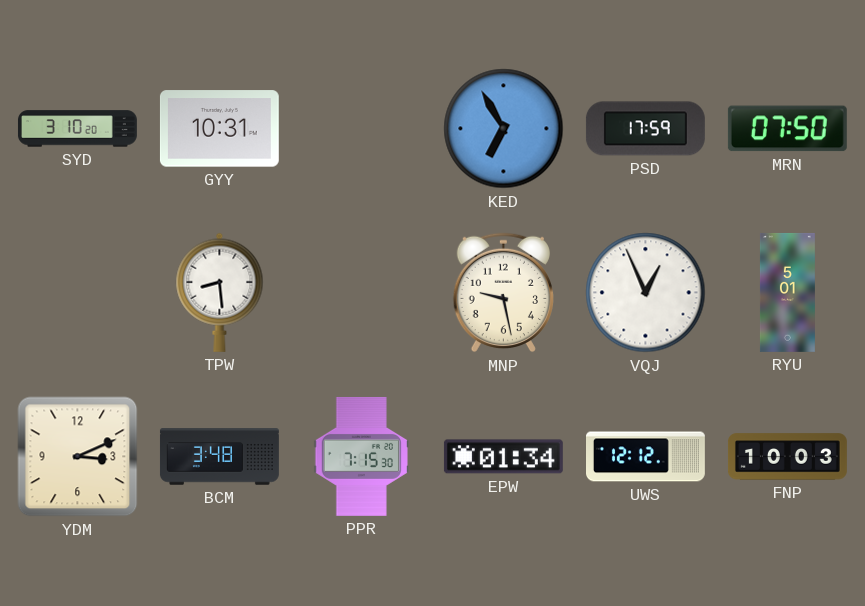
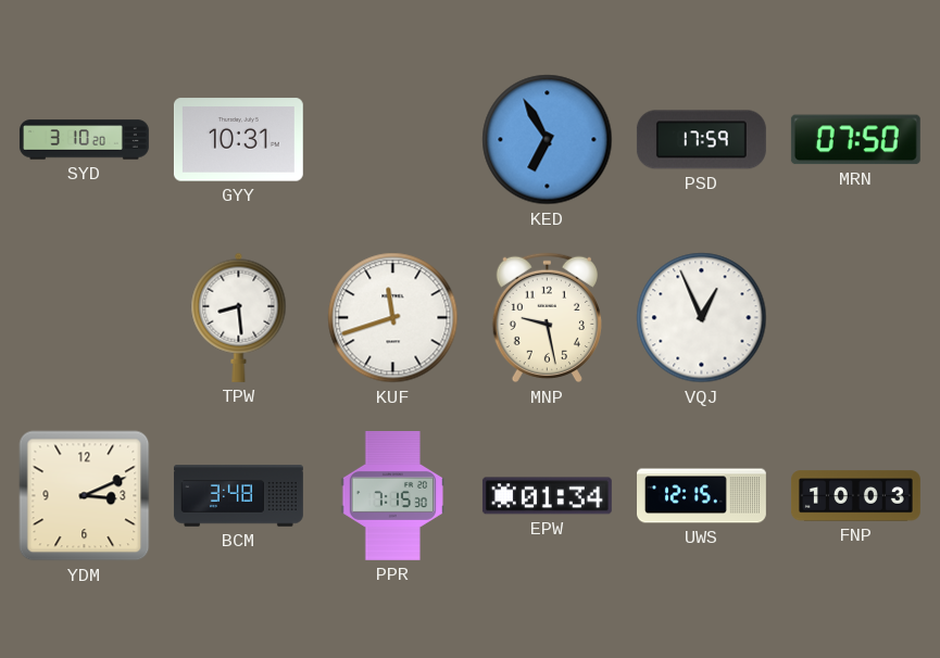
KUF: none -> 11:42 (393, 318)
RYU: 5:01 -> none (787, 292)
UWS: 12:12 -> 12:15 (702, 496)
